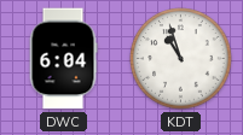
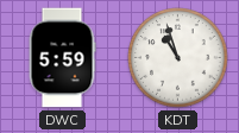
DWC: 6:04 -> 5:59 (62, 58)
